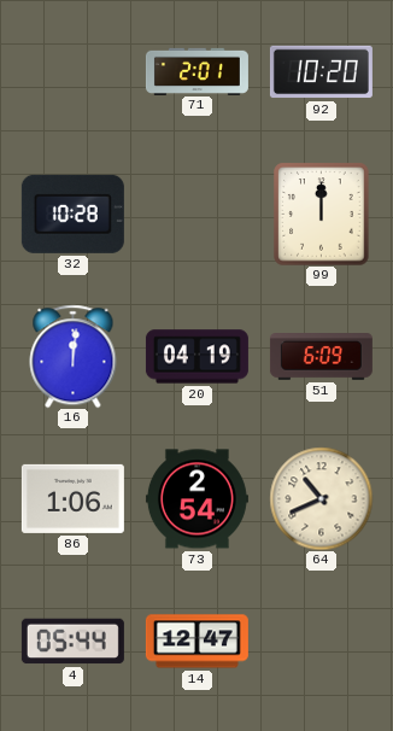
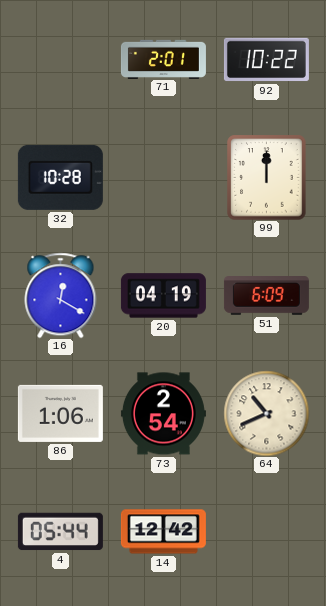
92: 10:20 -> 10:22 (266, 60)
16: 12:01 -> 12:20 (61, 295)
14: 12:47 -> 12:42 (163, 532)
